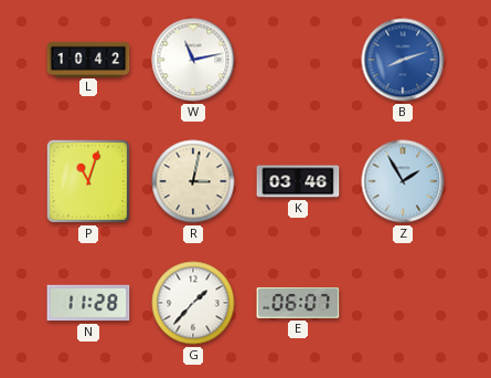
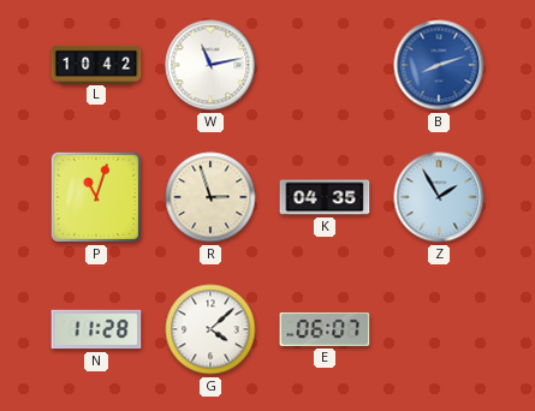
R: 3:02 -> 2:57 (210, 197)
K: 03:46 -> 04:35 (325, 197)
G: 1:37 -> 4:08 (210, 329)
